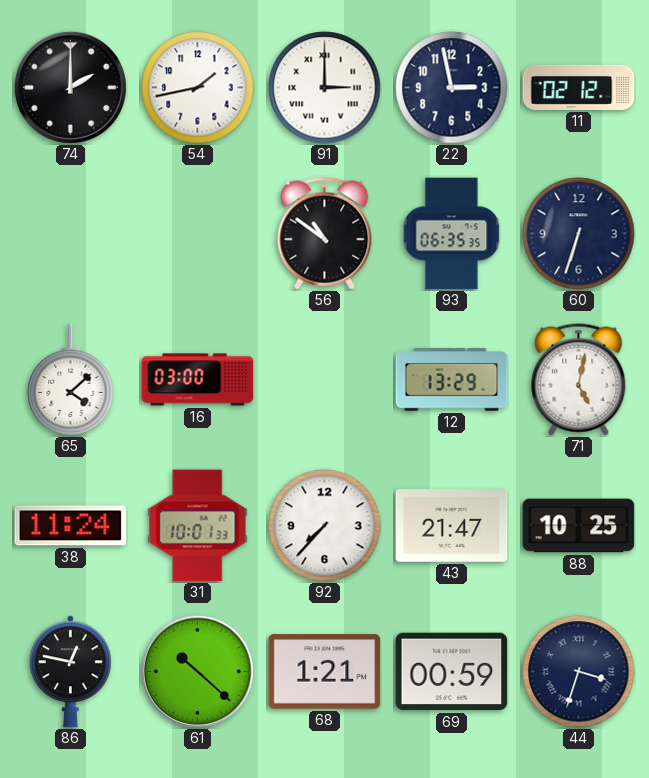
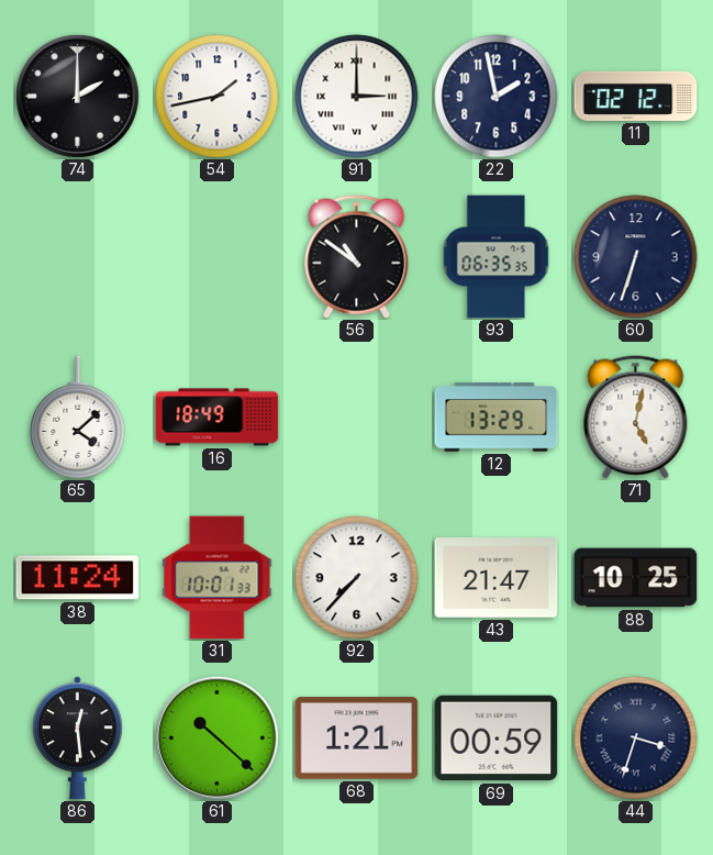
22: 2:58 -> 1:58 (497, 97)
16: 03:00 -> 18:49 (218, 418)
86: 12:47 -> 12:29 (77, 739)
